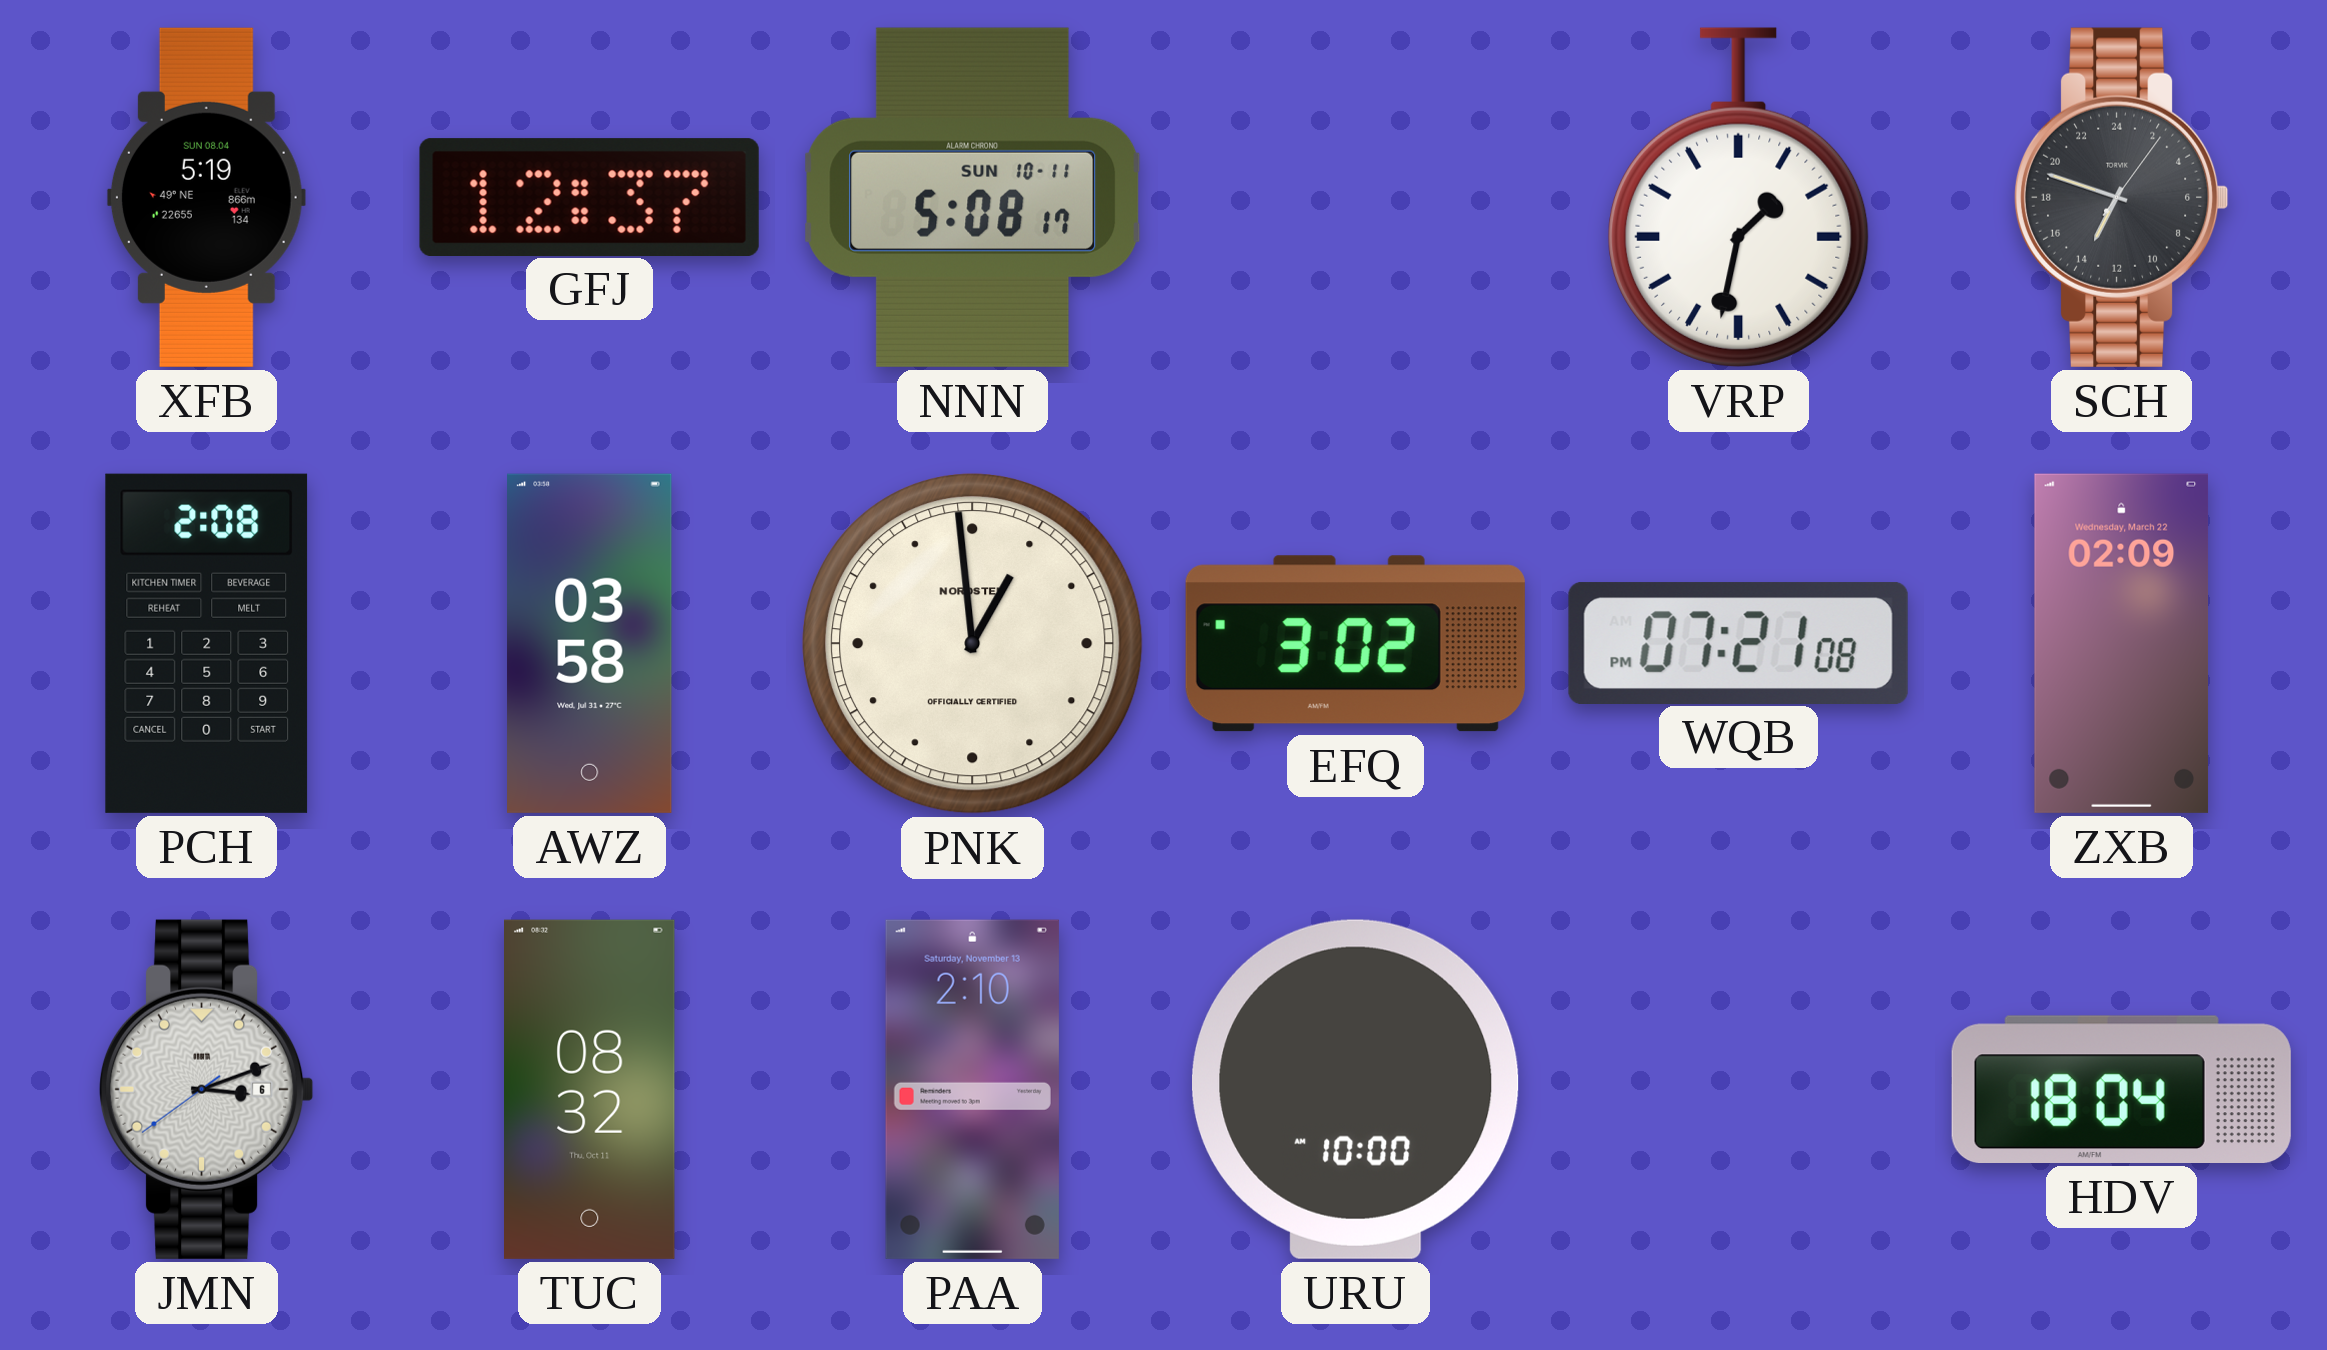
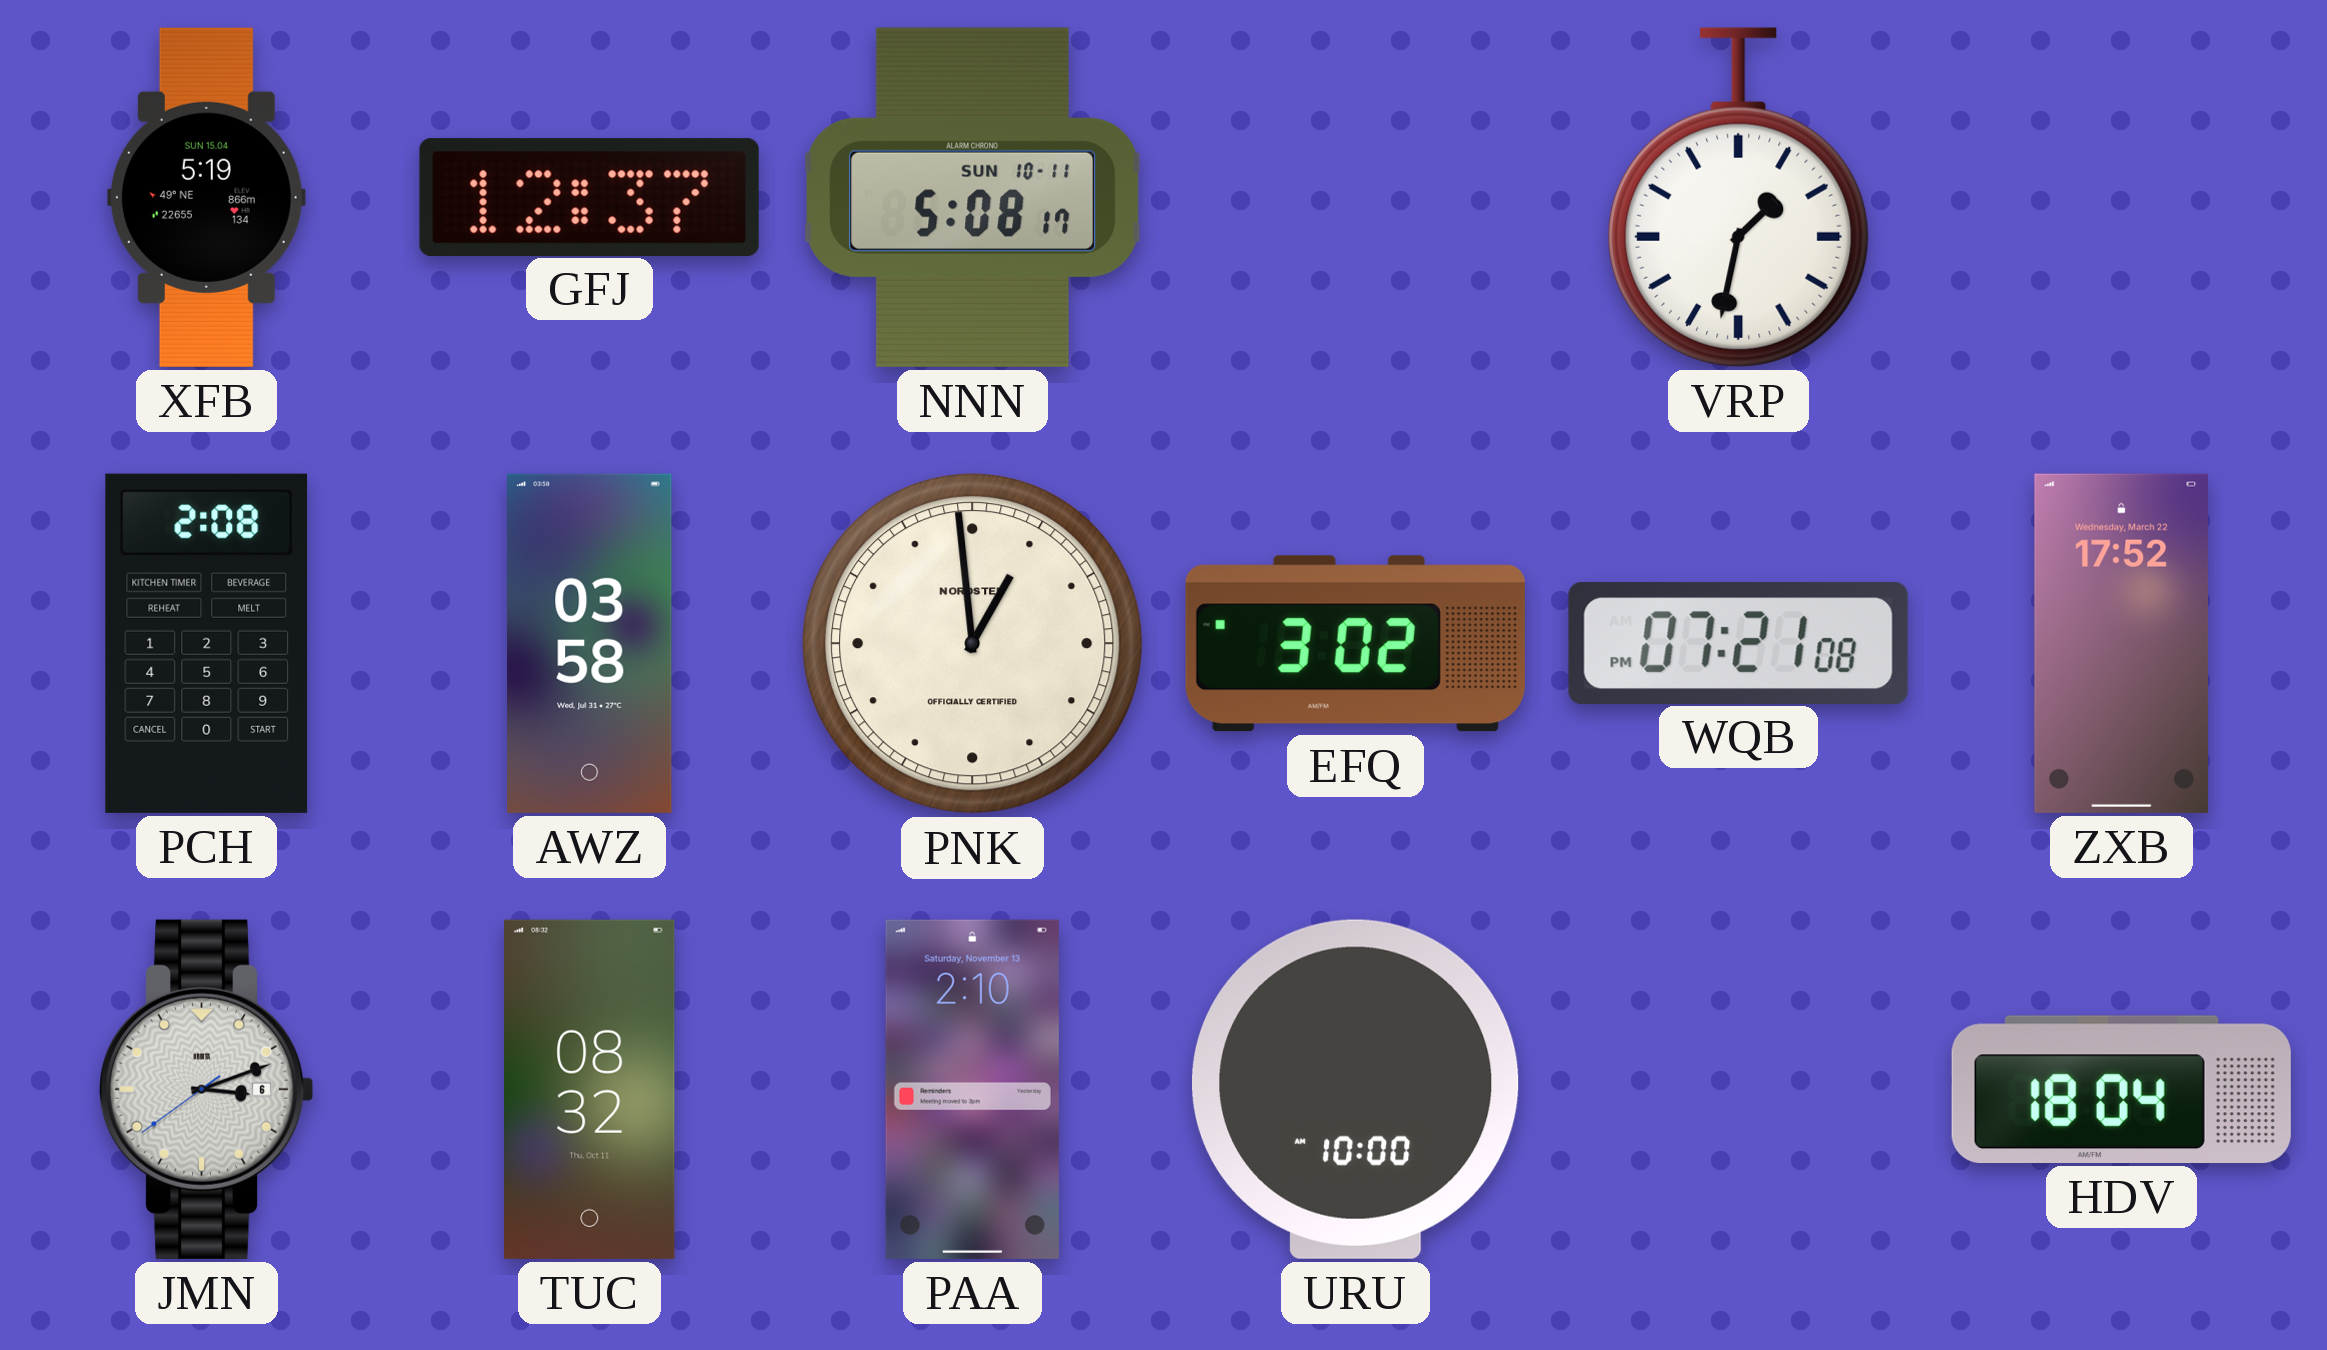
XFB date: SUN 08.04 -> SUN 15.04 (206, 197)
SCH: 13:48 -> none (2121, 197)
ZXB: 02:09 -> 17:52 (2122, 643)
